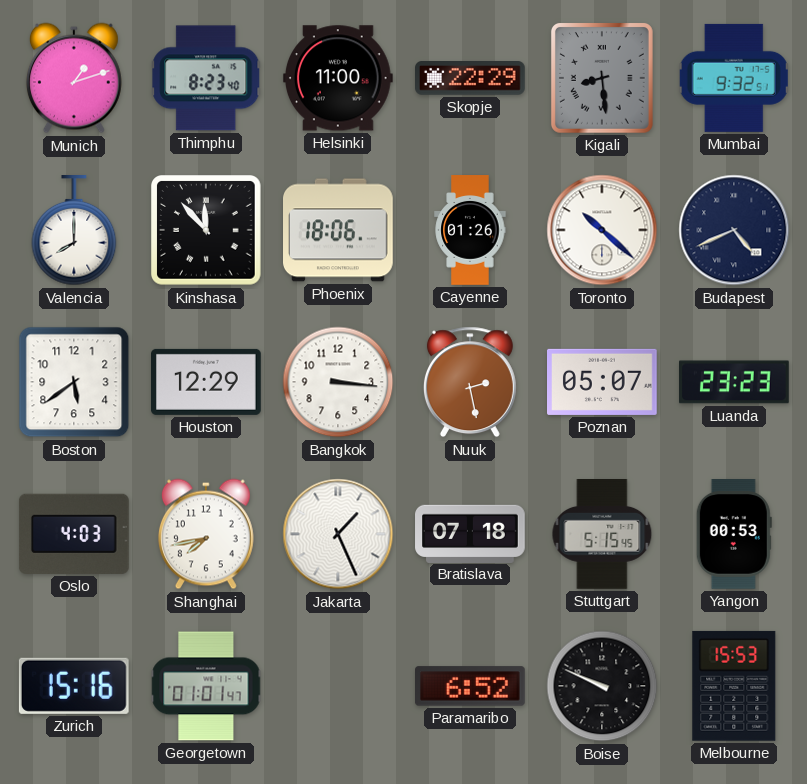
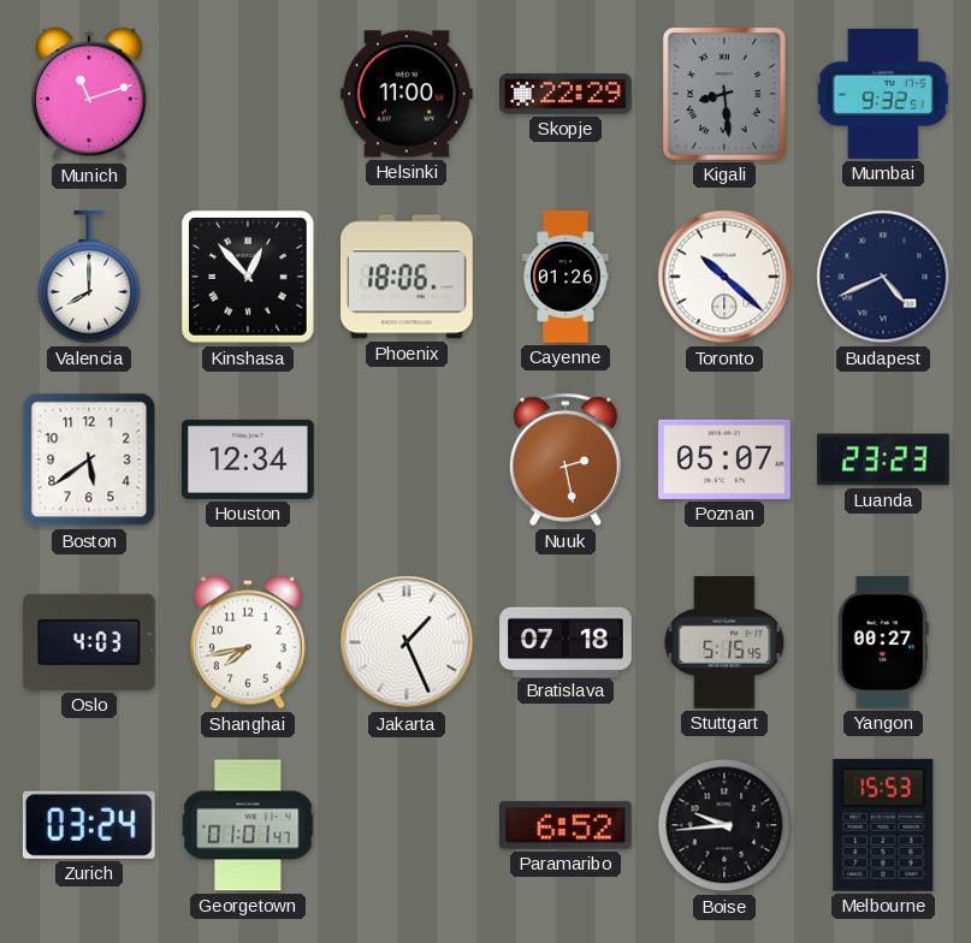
Munich: 1:12 -> 11:12 (89, 94)
Thimphu: 8:23 -> none (206, 78)
Kinshasa: 11:53 -> 12:53 (248, 277)
Houston: 12:29 -> 12:34 (249, 459)
Bangkok: 3:16 -> none (338, 382)
Yangon: 00:53 -> 00:27 (883, 644)
Zurich: 15:16 -> 03:24 (89, 825)
Boise: 9:49 -> 9:44 (724, 825)
